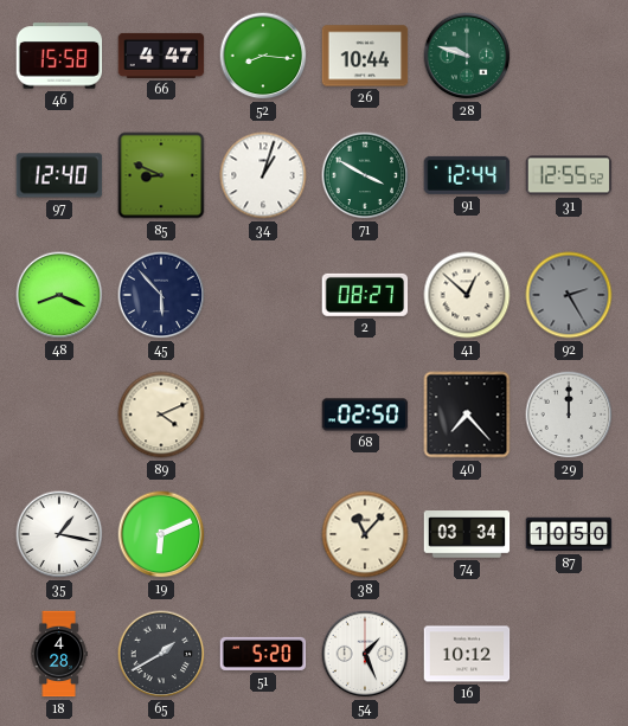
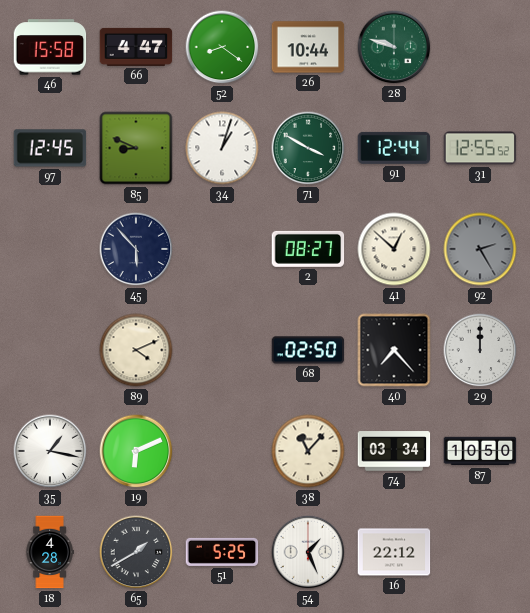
52: 8:16 -> 8:21 (222, 47)
97: 12:40 -> 12:45 (50, 148)
48: 8:19 -> none (59, 295)
51: 5:20 -> 5:25 (222, 552)
16: 10:12 -> 22:12 (394, 552)
